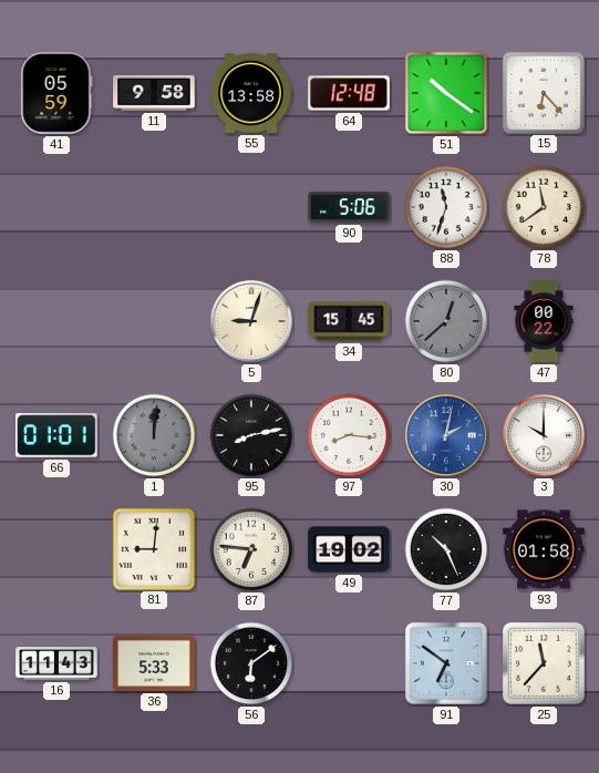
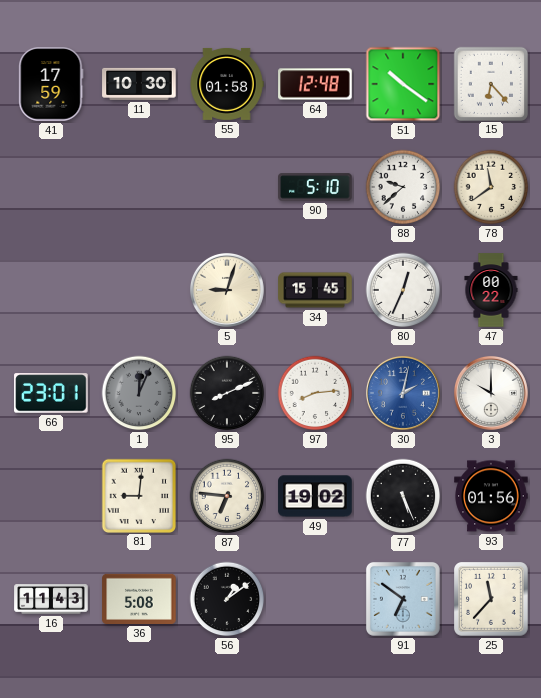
41: 05:59 -> 17:59 (51, 84)
11: 9:58 -> 10:30 (139, 84)
55: 13:58 -> 01:58 (227, 84)
90: 5:06 -> 5:10 (315, 187)
88: 11:33 -> 9:38 (403, 187)
80: 12:38 -> 12:34 (403, 290)
80 dial: grey -> white (403, 290)
66: 01:01 -> 23:01 (51, 393)
1: 12:01 -> 12:04 (139, 393)
95: 8:13 -> 8:11 (227, 393)
97: 8:16 -> 8:14 (315, 393)
77: 10:26 -> 5:26 (403, 496)
93: 01:58 -> 01:56 (491, 496)
36: 5:33 -> 5:08 (139, 599)
56: 6:09 -> 1:09 (227, 599)
